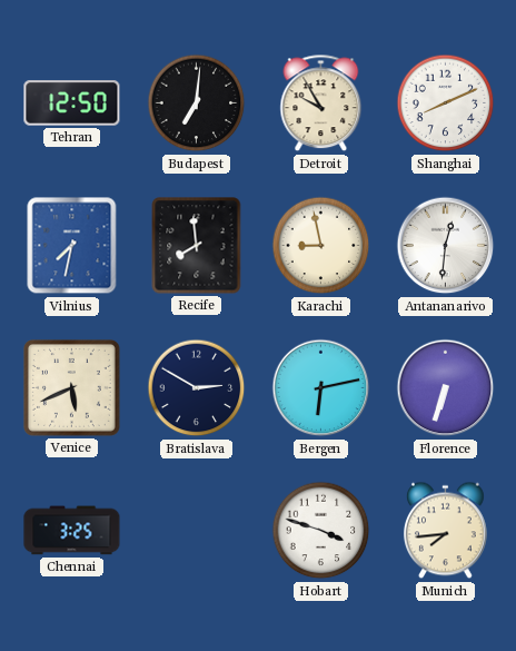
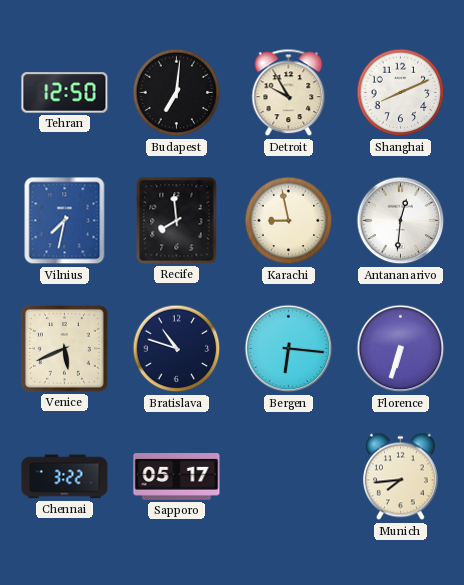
Bratislava: 2:50 -> 10:48 (177, 349)
Bergen: 6:13 -> 6:16 (289, 349)
Chennai: 3:25 -> 3:22 (65, 477)
Sapporo: none -> 05:17 (177, 477)
Hobart: 3:48 -> none (321, 531)
